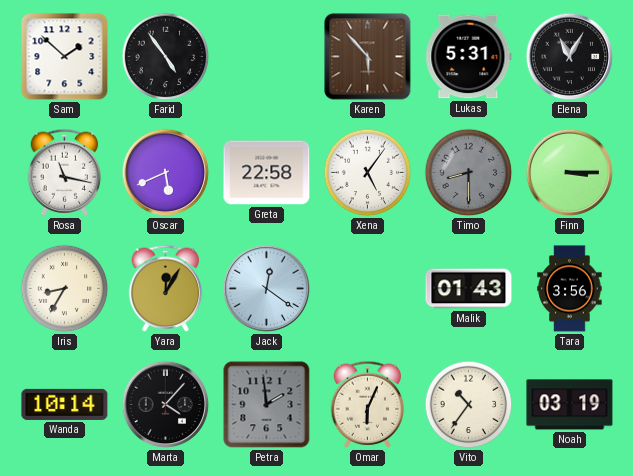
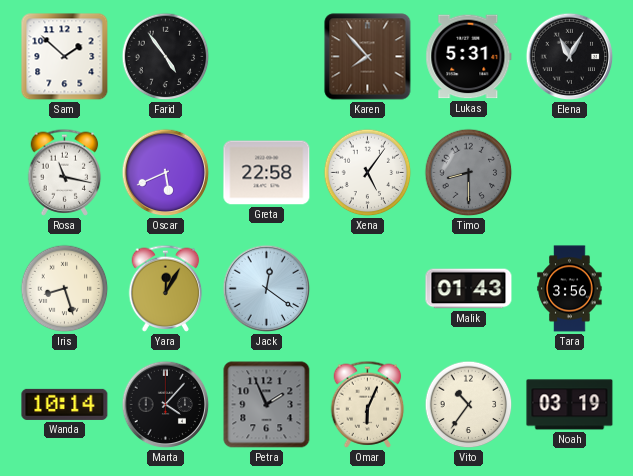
Karen: 5:53 -> 7:53 (368, 57)
Finn: 3:15 -> none (570, 173)
Iris: 8:35 -> 8:27 (65, 289)
Petra: 1:59 -> 1:56 (267, 405)
